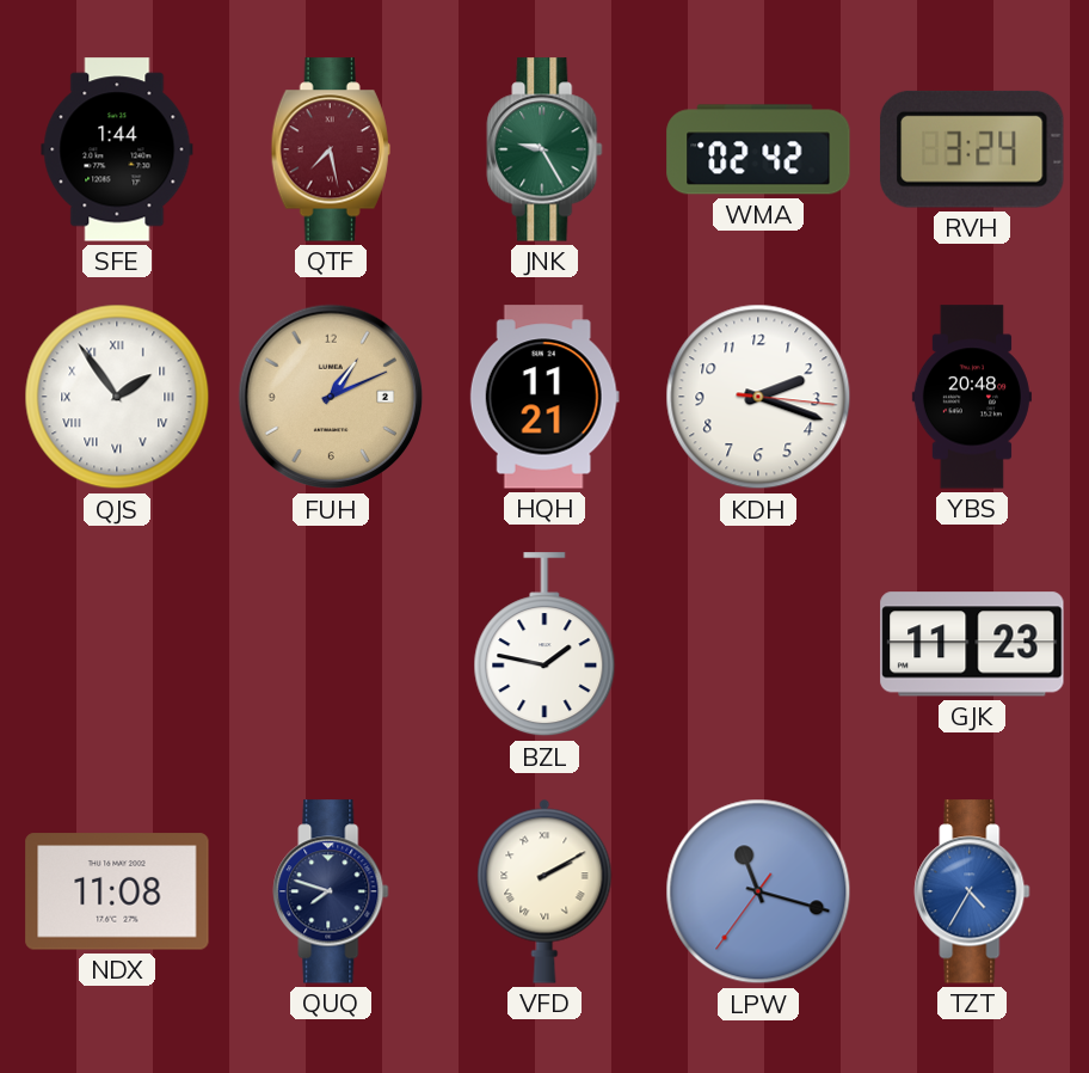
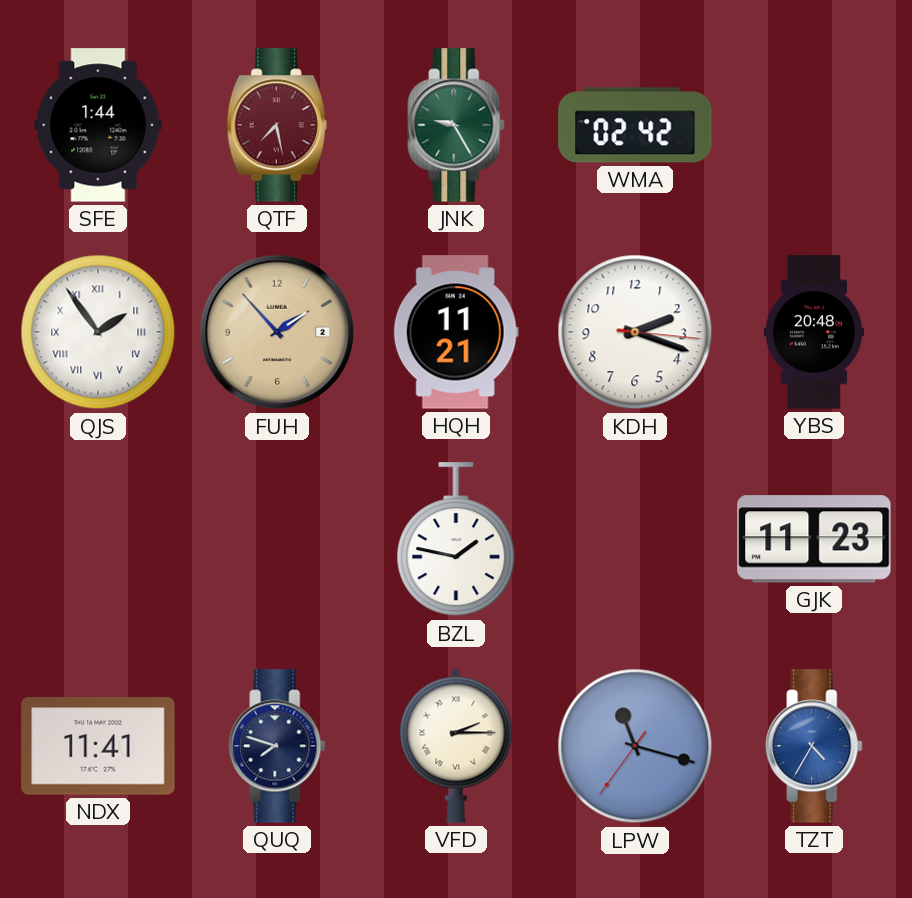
RVH: 3:24 -> none (972, 149)
FUH: 1:11 -> 1:53 (277, 332)
NDX: 11:08 -> 11:41 (98, 746)
VFD: 2:10 -> 2:15 (456, 746)
